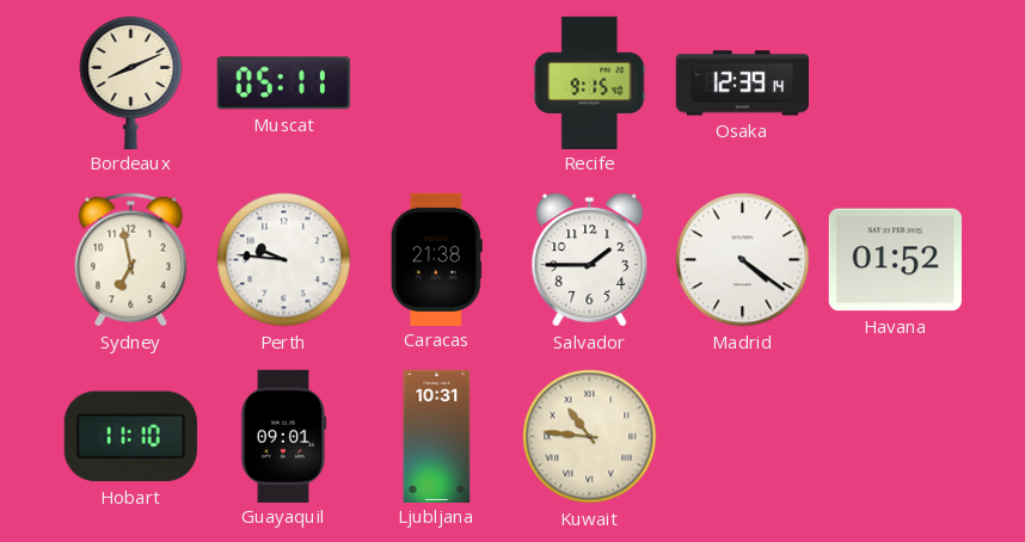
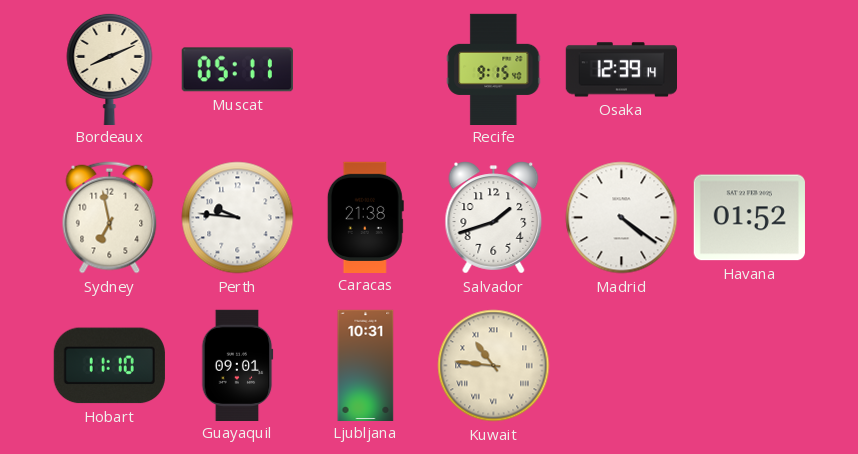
Salvador: 1:45 -> 1:42 (494, 218)
